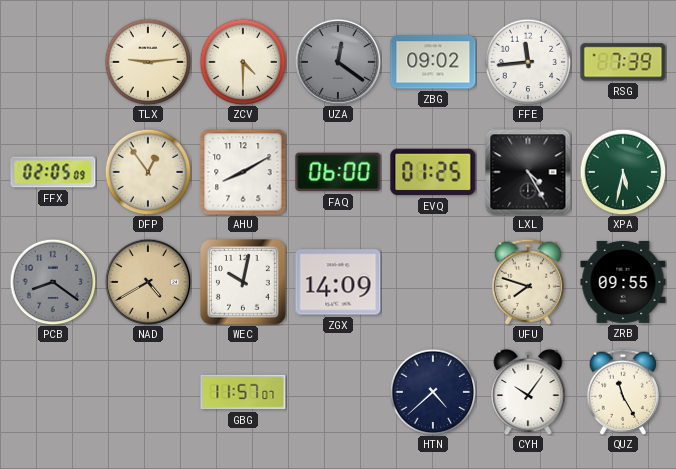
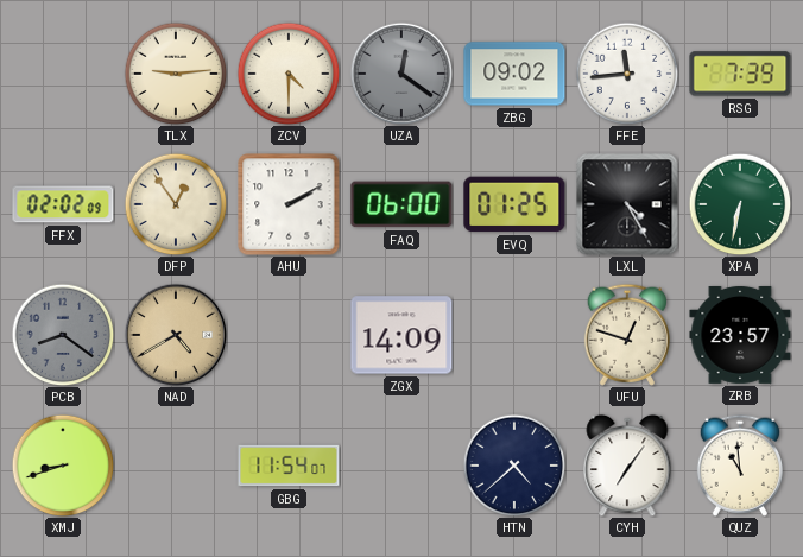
FFX: 02:05 -> 02:02 (63, 204)
AHU: 8:10 -> 2:10 (289, 204)
XPA: 5:32 -> 6:32 (740, 204)
WEC: 10:02 -> none (243, 282)
UFU: 7:48 -> 12:48 (626, 335)
ZRB: 09:55 -> 23:57 (740, 335)
XMJ: none -> 8:42 (63, 466)
GBG: 11:57 -> 11:54 (289, 466)
CYH: 10:06 -> 7:06 (627, 466)
QUZ: 11:25 -> 10:59 (739, 466)
